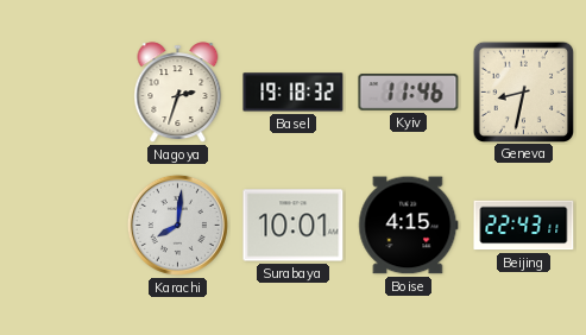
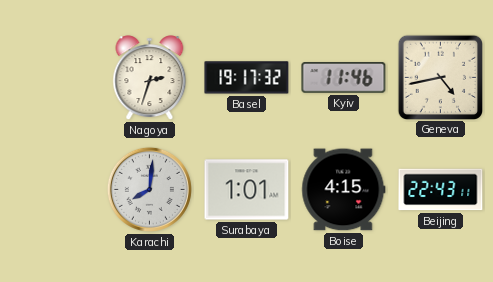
Basel: 19:18 -> 19:17 (247, 78)
Geneva: 8:32 -> 4:43 (440, 77)
Surabaya: 10:01 -> 1:01 (247, 190)
